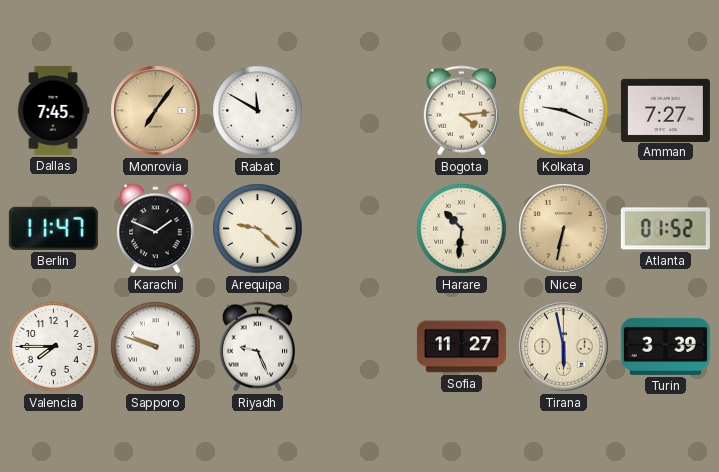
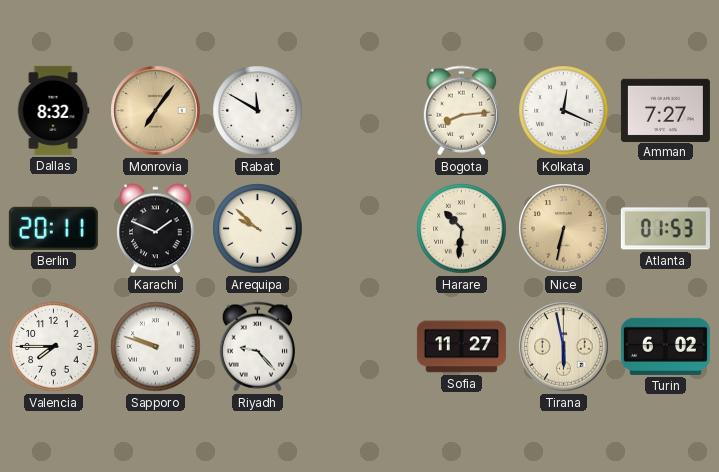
Dallas: 7:45 -> 8:32 (53, 110)
Bogota: 4:14 -> 8:14 (461, 111)
Kolkata: 9:19 -> 12:19 (564, 111)
Berlin: 11:47 -> 20:11 (53, 228)
Arequipa: 9:22 -> 9:52 (258, 229)
Atlanta: 01:52 -> 01:53 (665, 229)
Riyadh: 9:26 -> 9:23 (257, 347)
Turin: 3:39 -> 6:02 (665, 346)
